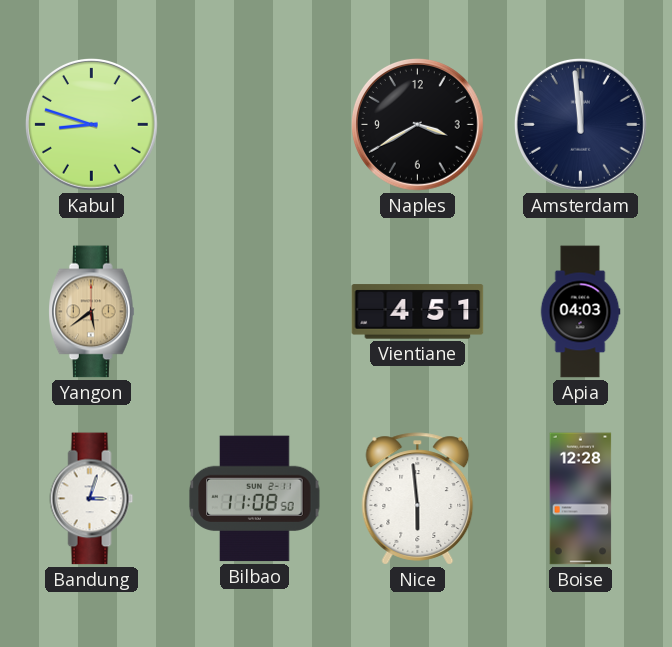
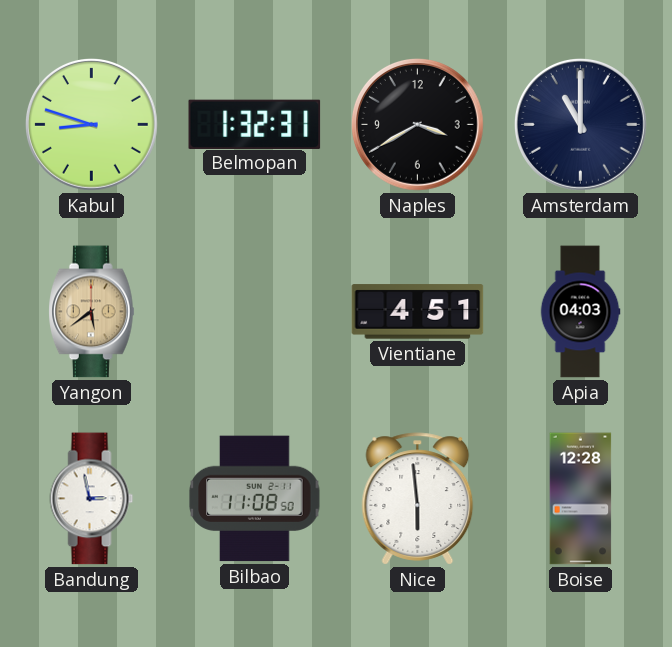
Belmopan: none -> 1:32 (255, 124)
Amsterdam: 11:59 -> 11:00 (581, 125)
Bandung: 3:03 -> 2:58 (92, 499)
